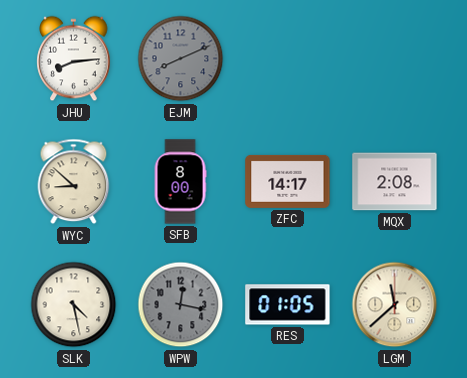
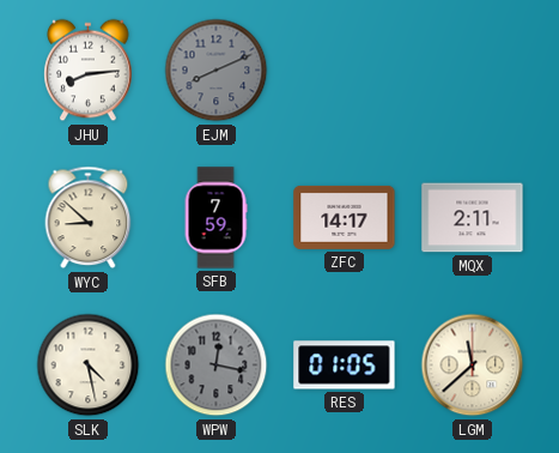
SFB: 8:00 -> 7:59 (215, 218)
MQX: 2:08 -> 2:11 (473, 218)
